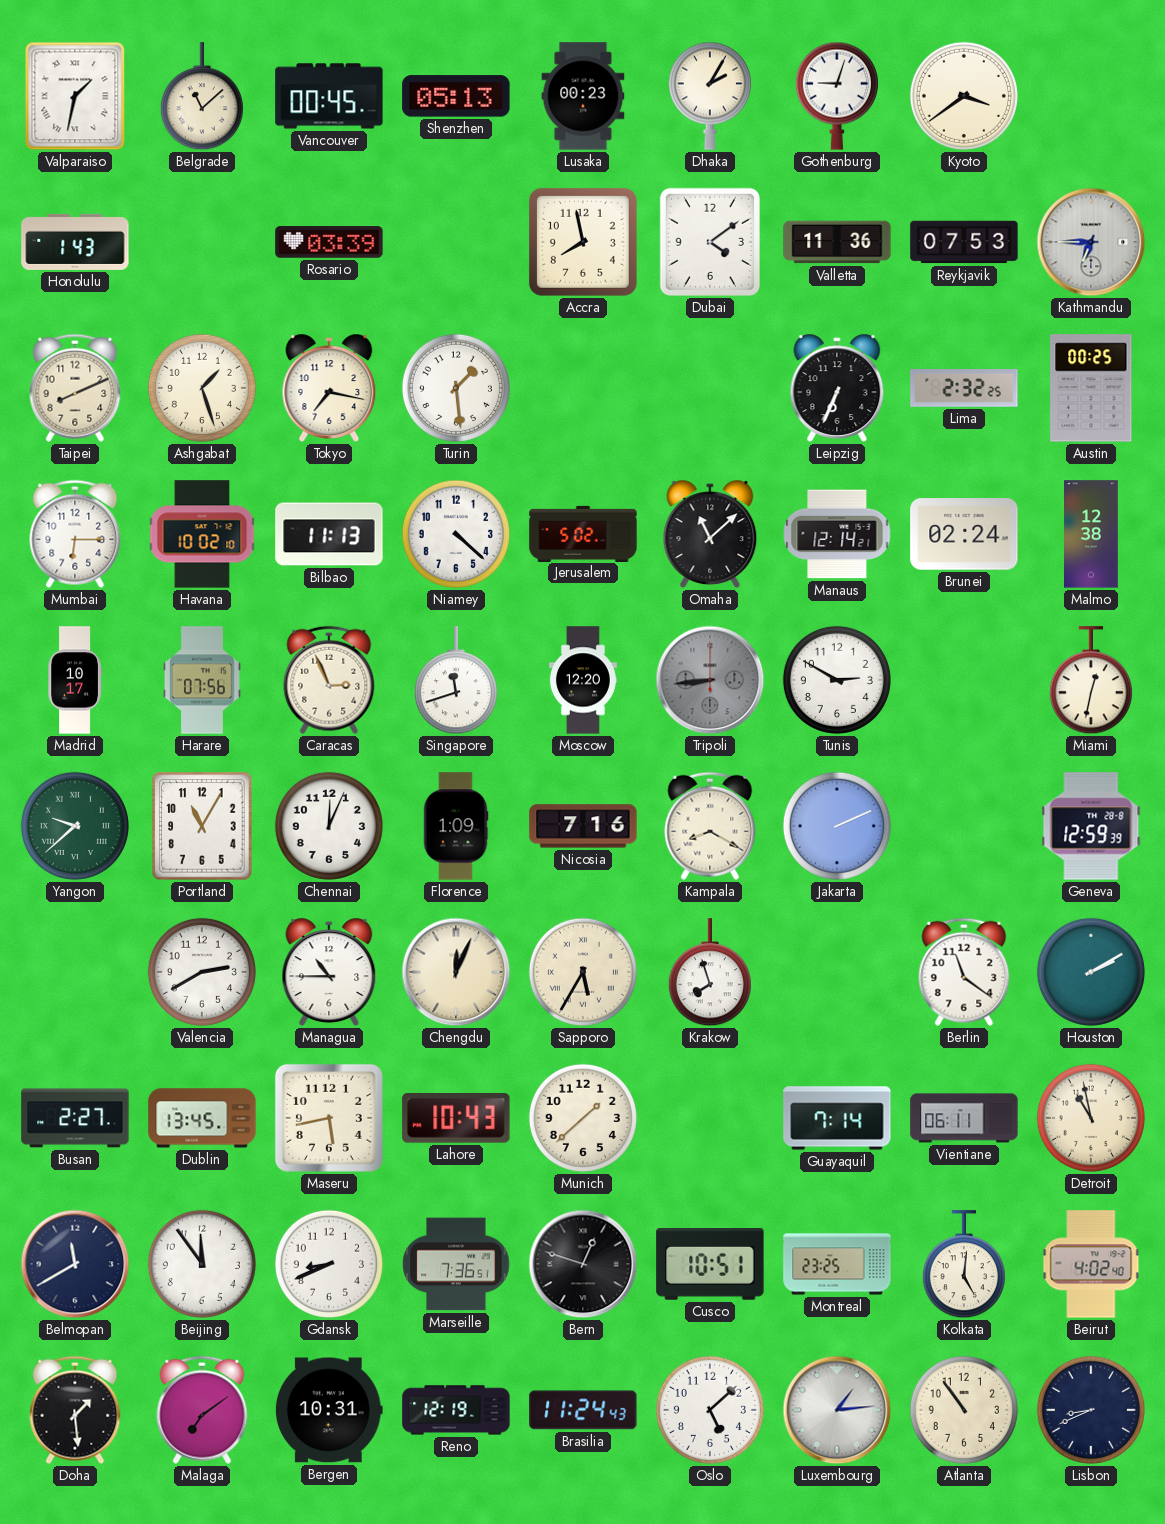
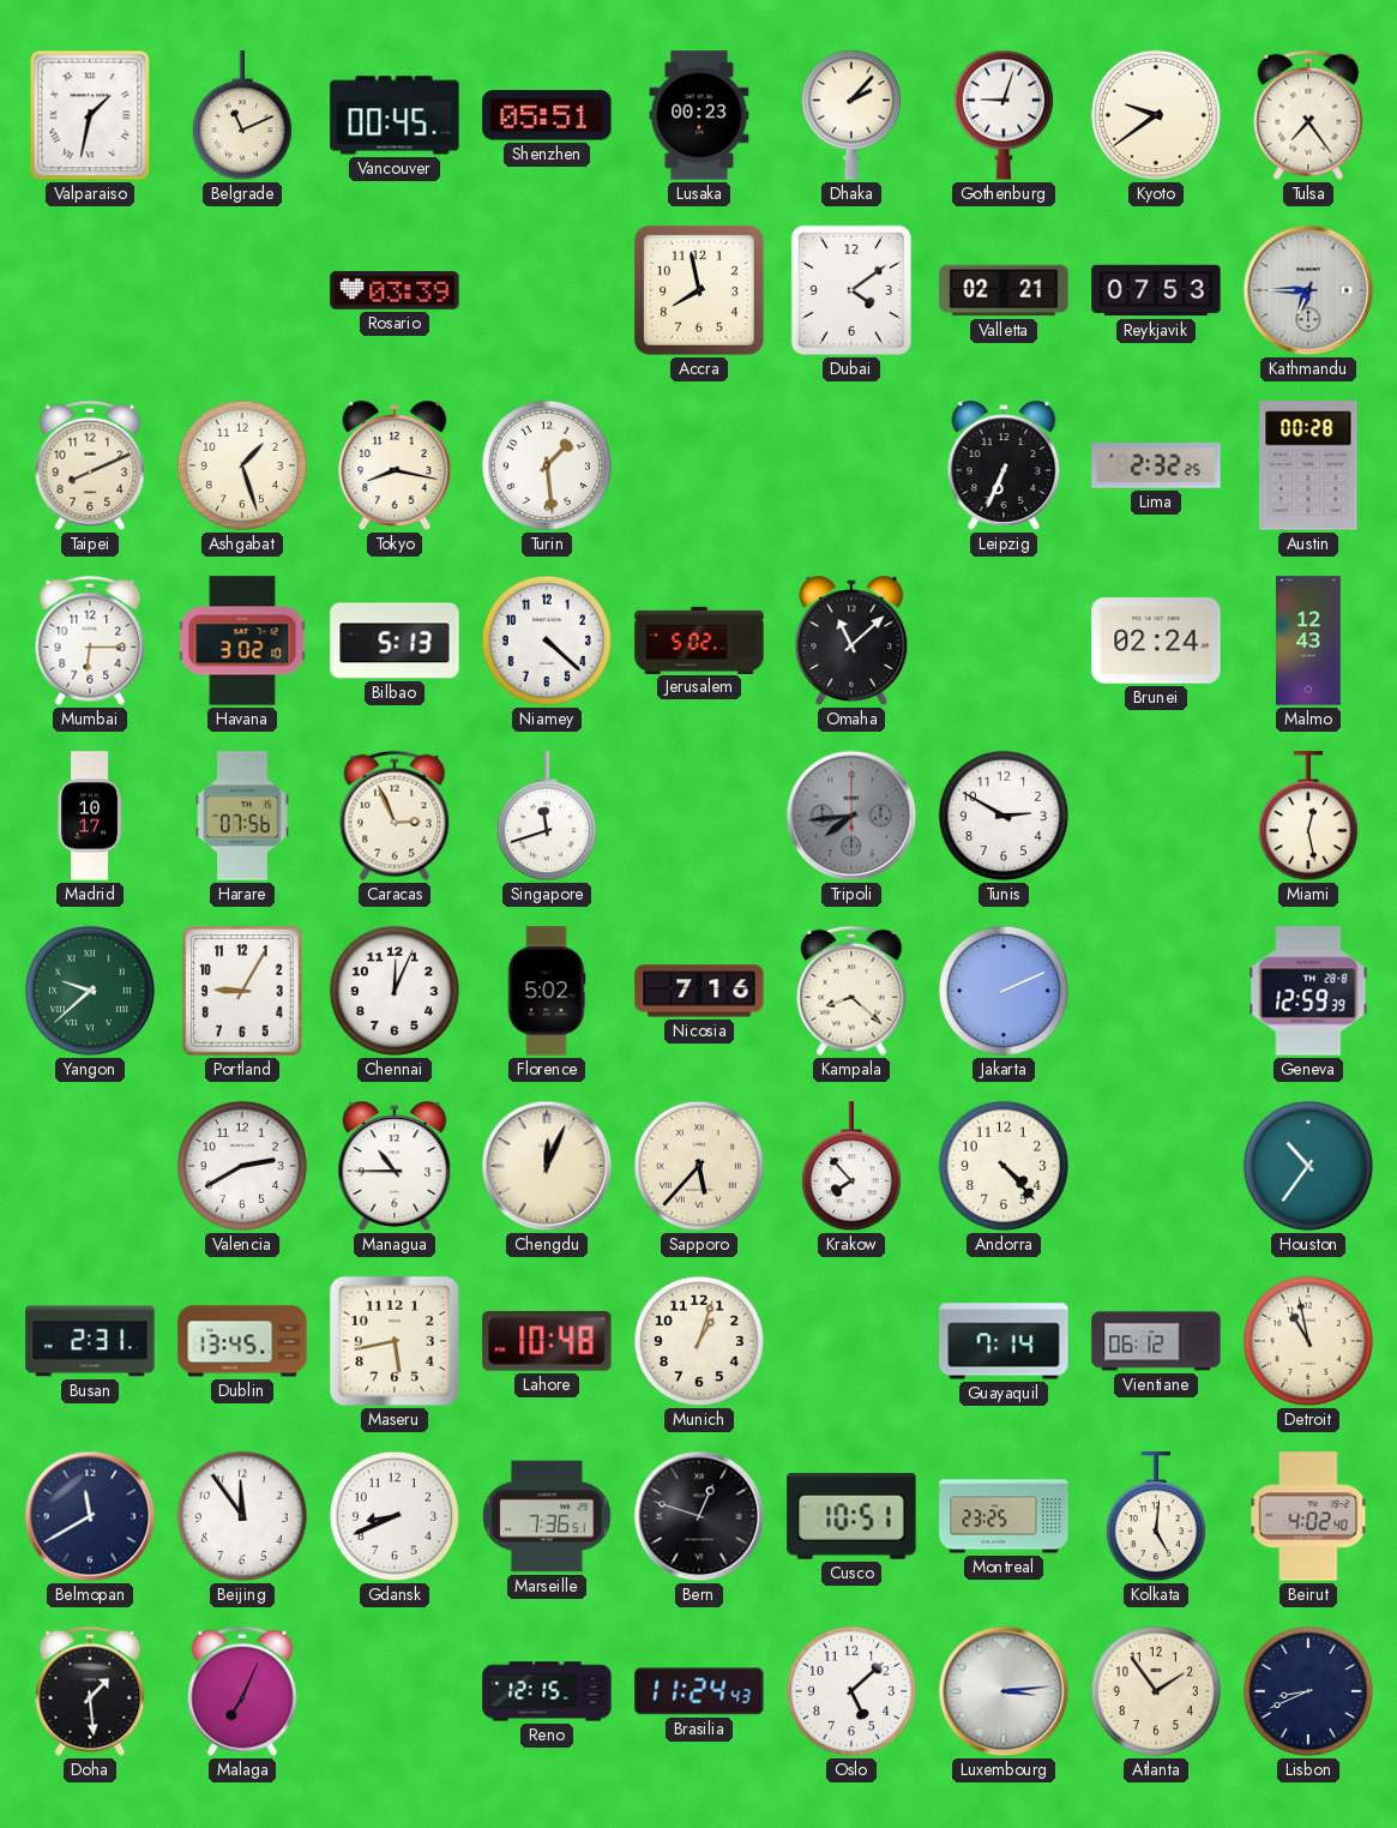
Belgrade: 11:08 -> 11:11 (242, 116)
Shenzhen: 05:13 -> 05:51 (547, 115)
Dhaka: 2:05 -> 2:07 (851, 115)
Kyoto: 3:39 -> 9:39 (1156, 115)
Tulsa: none -> 7:24 (1308, 115)
Honolulu: 1:43 -> none (75, 242)
Valletta: 11:36 -> 02:21 (1004, 290)
Tokyo: 7:17 -> 8:17 (395, 465)
Austin: 00:25 -> 00:28 (1308, 465)
Havana: 10:02 -> 3:02 (242, 641)
Bilbao: 11:13 -> 5:13 (395, 641)
Manaus: 12:14 -> none (837, 534)
Malmo: 12:38 -> 12:43 (1309, 641)
Moscow: 12:20 -> none (583, 680)
Tripoli: 8:44 -> 7:44 (851, 816)
Miami: 12:32 -> 12:28 (1308, 817)
Portland: 11:05 -> 9:05 (242, 991)
Florence: 1:09 -> 5:02 (547, 991)
Kampala: 8:20 -> 8:22 (851, 991)
Sapporo: 5:35 -> 5:37 (699, 1166)
Krakow: 7:57 -> 7:53 (851, 1167)
Andorra: none -> 4:23 (1004, 1166)
Berlin: 11:21 -> none (964, 972)
Houston: 2:10 -> 10:36 (1308, 1166)
Busan: 2:27 -> 2:31 (90, 1341)
Lahore: 10:43 -> 10:48 (547, 1342)
Munich: 1:38 -> 1:03 (699, 1341)
Vientiane: 06:11 -> 06:12 (1156, 1341)
Malaga: 7:09 -> 7:04 (242, 1691)
Bergen: 10:31 -> none (329, 1410)
Reno: 12:19 -> 12:15 (547, 1691)
Luxembourg: 1:14 -> 3:14 (1004, 1691)
Atlanta: 10:54 -> 1:54 (1156, 1691)
